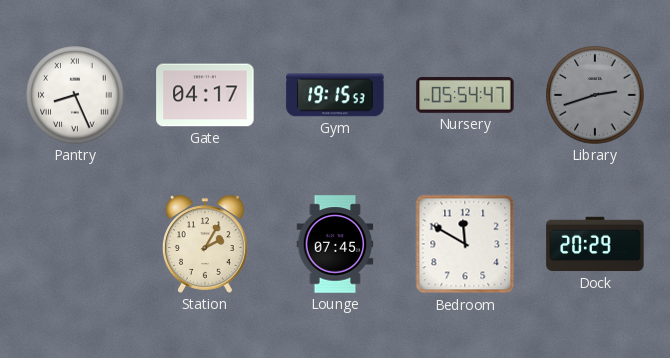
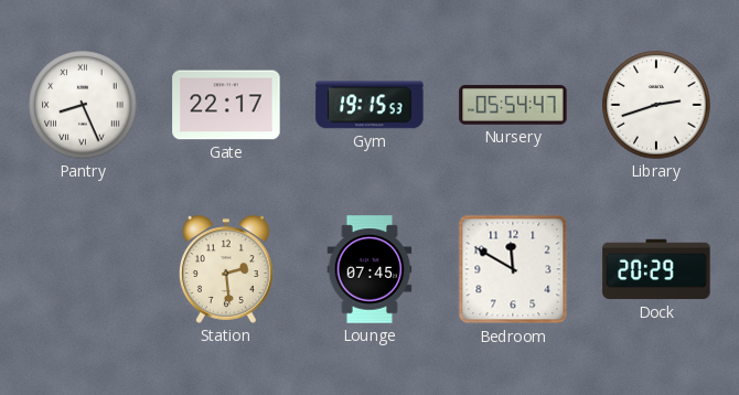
Gate: 04:17 -> 22:17 (226, 105)
Library dial: grey -> white (656, 105)
Station: 2:05 -> 2:29 (226, 269)
